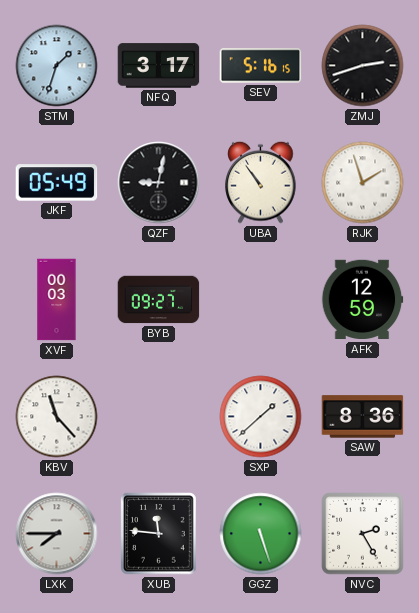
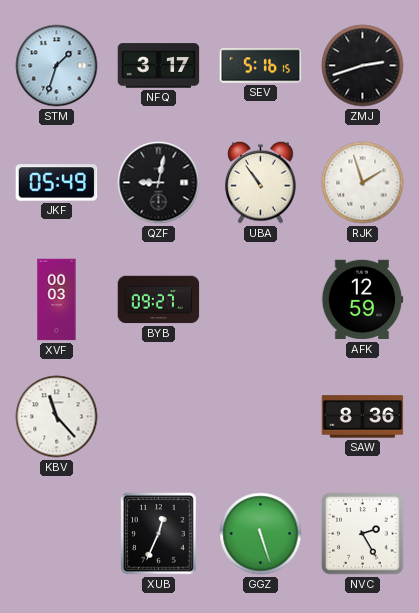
SXP: 1:38 -> none (261, 417)
LXK: 7:45 -> none (57, 534)
XUB: 11:46 -> 12:34 (159, 534)
